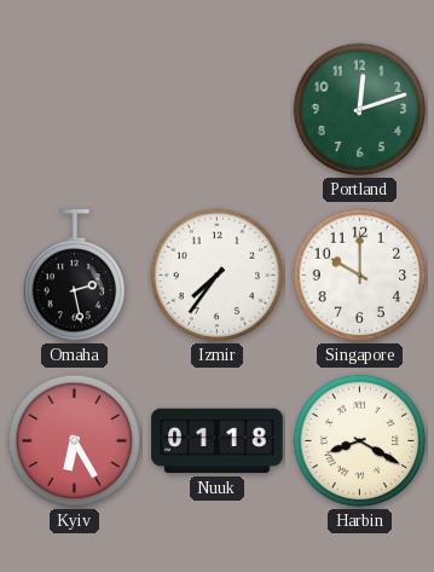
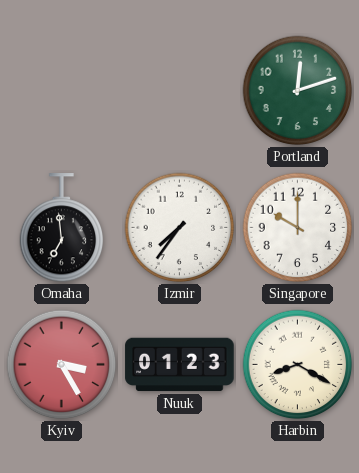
Omaha: 2:28 -> 6:59 (62, 228)
Kyiv: 6:25 -> 3:25 (62, 365)
Nuuk: 01:18 -> 01:23 (180, 365)
